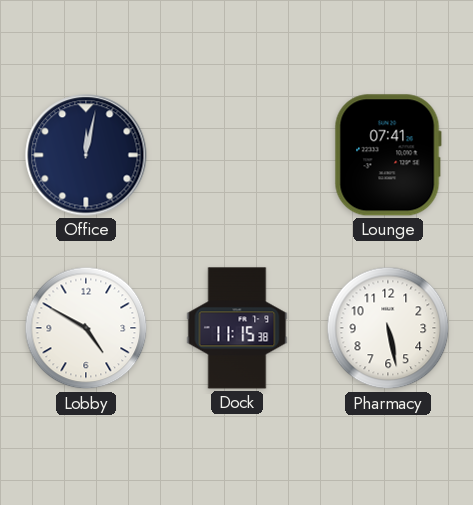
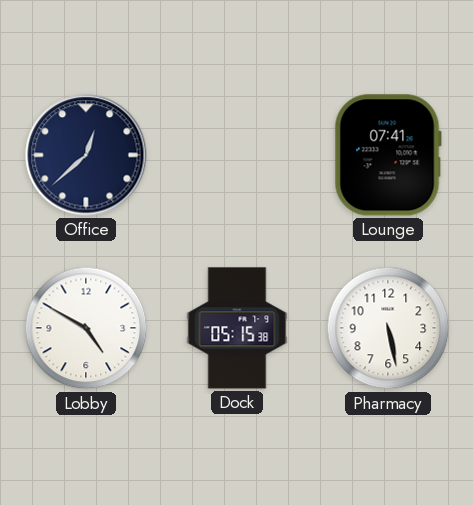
Office: 12:02 -> 12:38 (86, 155)
Dock: 11:15 -> 05:15 (237, 328)
